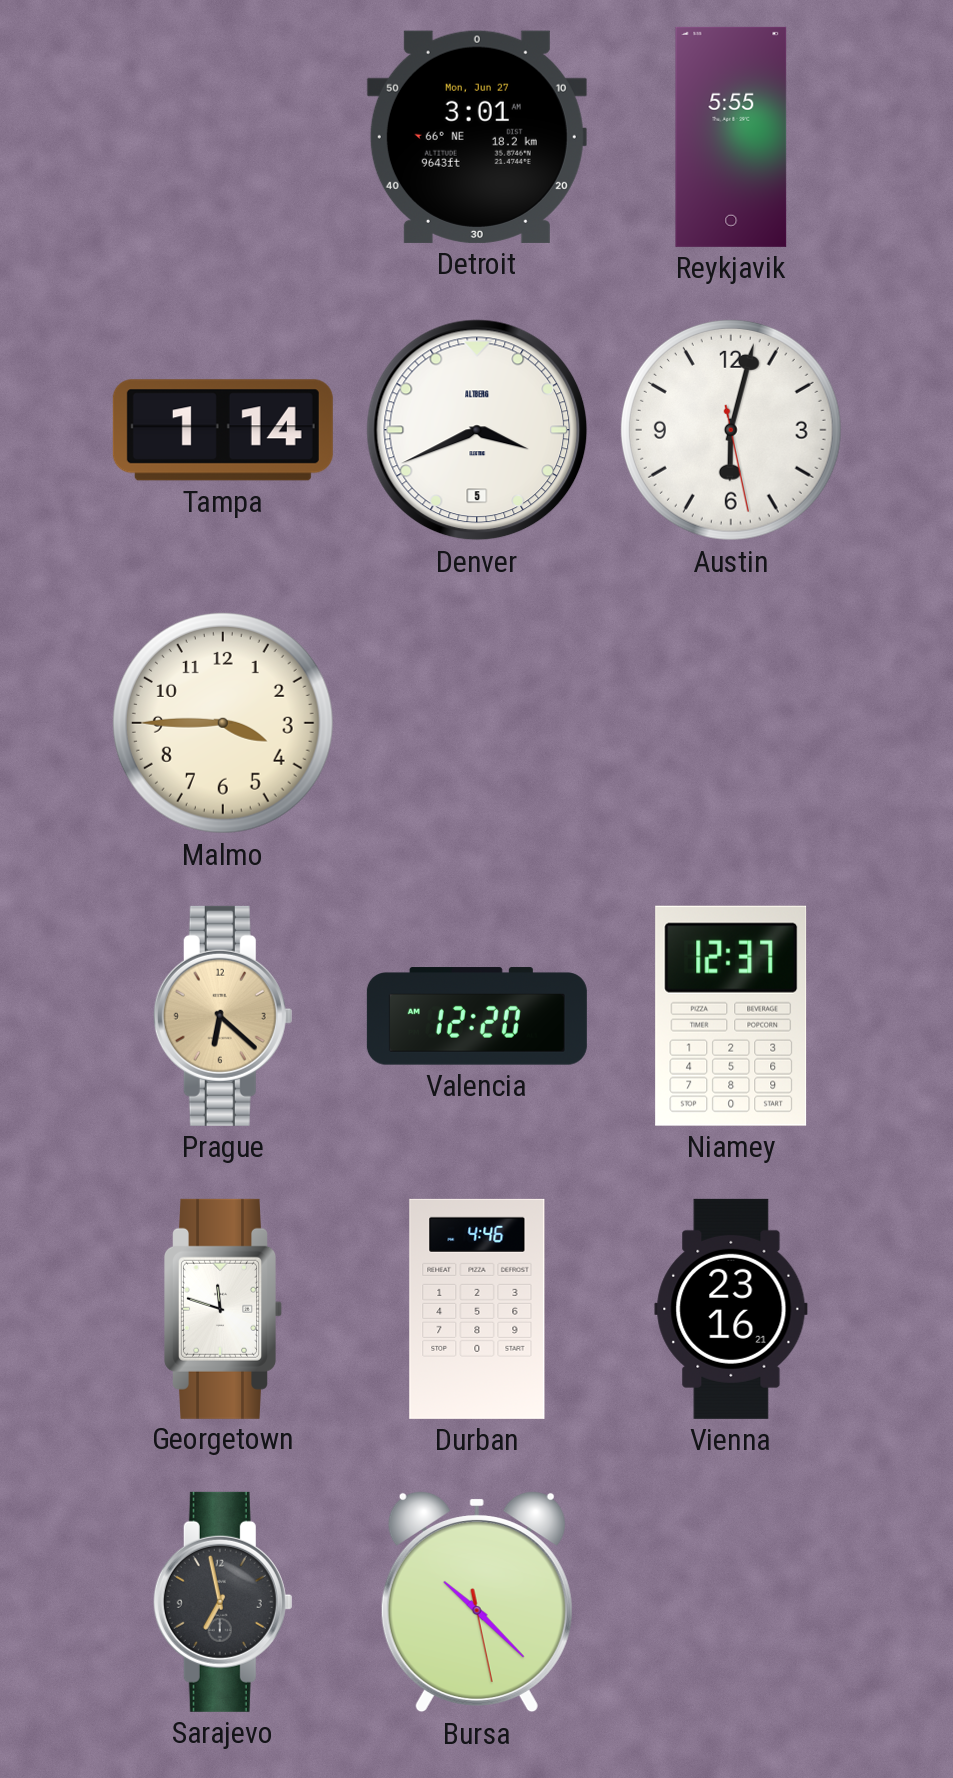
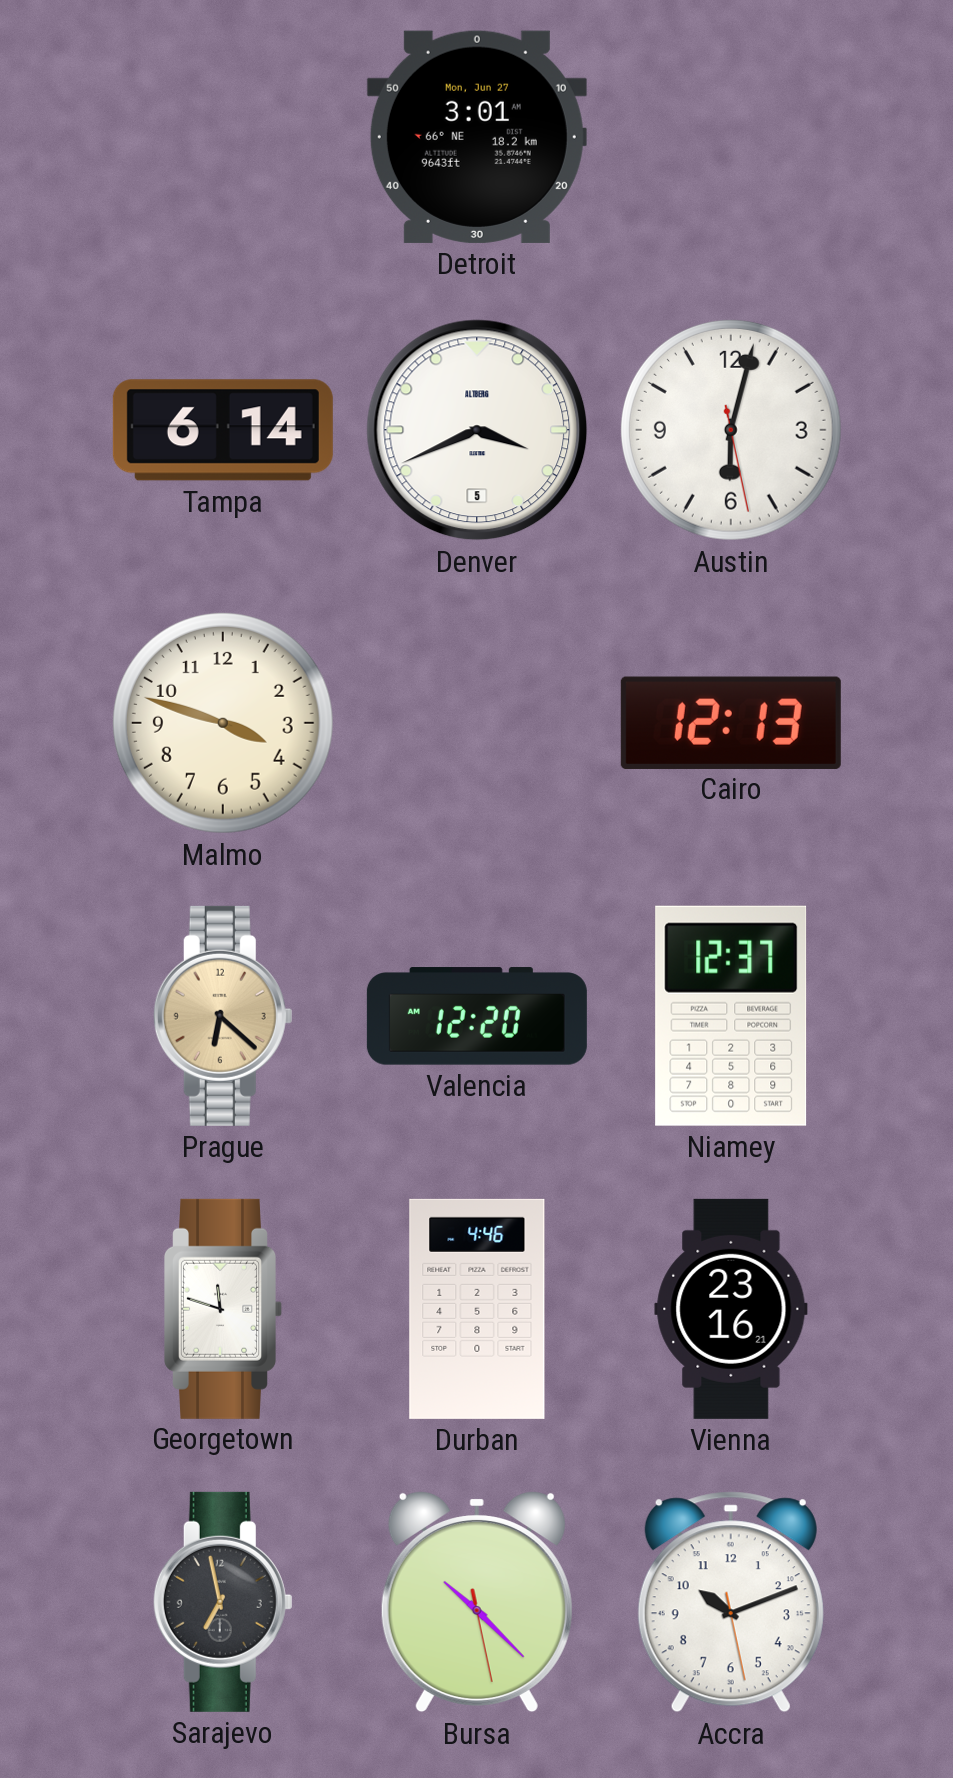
Reykjavik: 5:55 -> none (731, 137)
Tampa: 1:14 -> 6:14 (223, 430)
Malmo: 3:45 -> 3:48 (223, 723)
Cairo: none -> 12:13 (731, 722)
Accra: none -> 10:11 (731, 1602)
